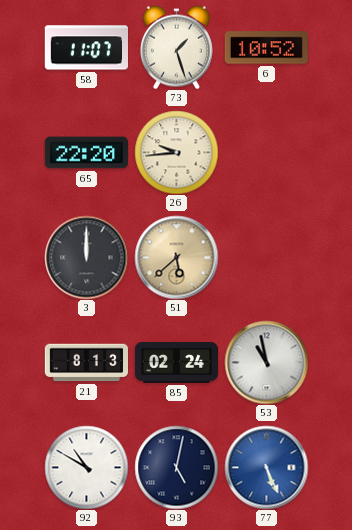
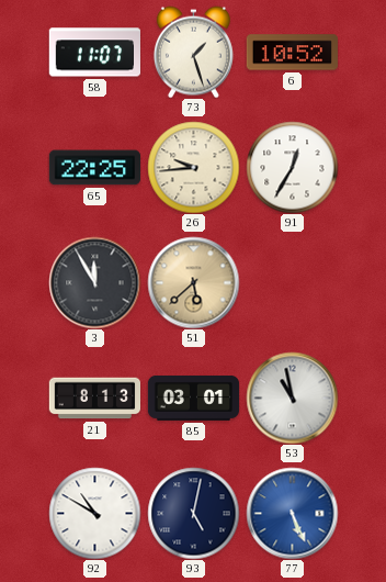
65: 22:20 -> 22:25 (94, 168)
91: none -> 12:35 (292, 167)
3: 12:00 -> 11:55 (94, 282)
85: 02:24 -> 03:01 (193, 398)
